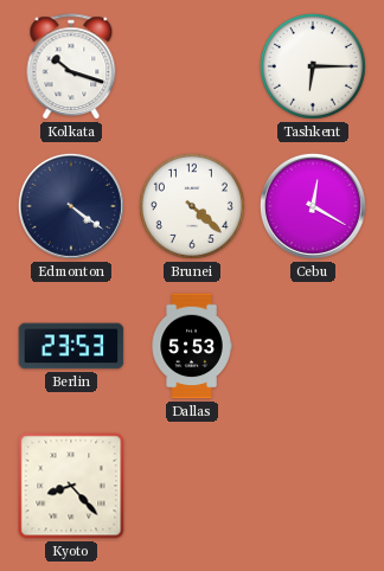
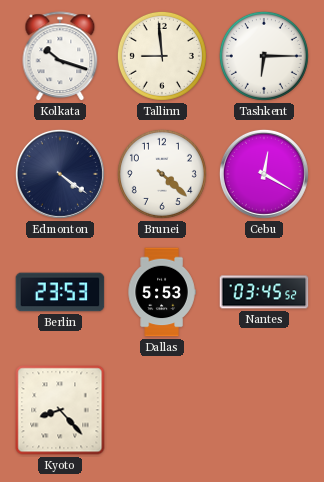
Tallinn: none -> 8:59 (162, 56)
Nantes: none -> 03:45 (264, 292)
